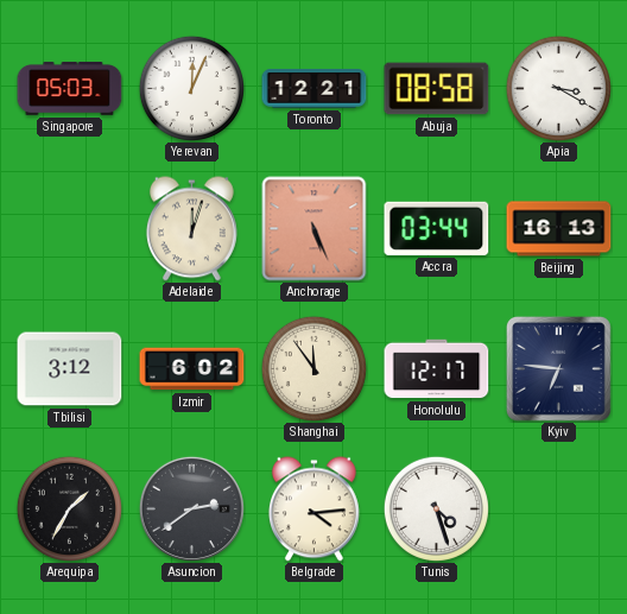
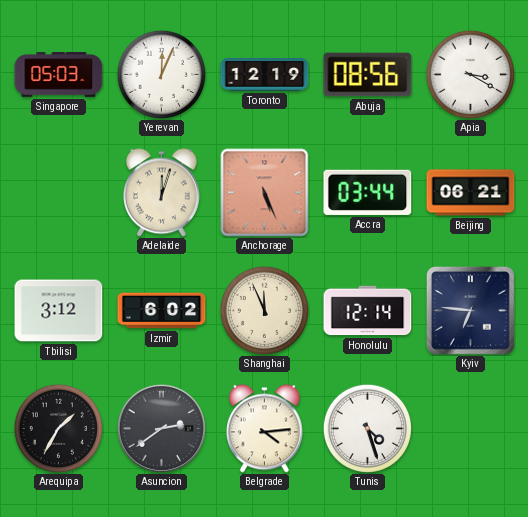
Toronto: 12:21 -> 12:19 (265, 75)
Abuja: 08:58 -> 08:56 (368, 75)
Beijing: 16:13 -> 06:21 (471, 193)
Shanghai: 11:54 -> 11:56 (264, 310)
Honolulu: 12:17 -> 12:14 (368, 311)
